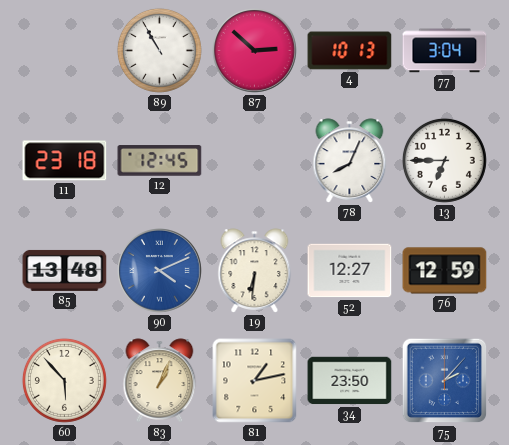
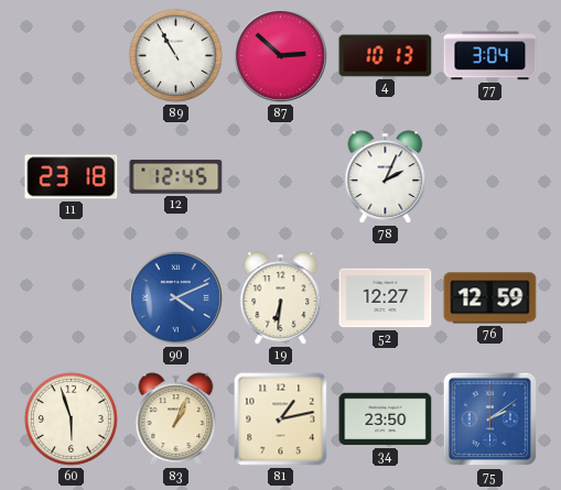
78: 8:04 -> 2:04 (386, 177)
13: 6:45 -> none (444, 160)
85: 13:48 -> none (65, 270)
60: 5:53 -> 5:57 (71, 418)
75: 2:07 -> 2:09 (490, 420)
